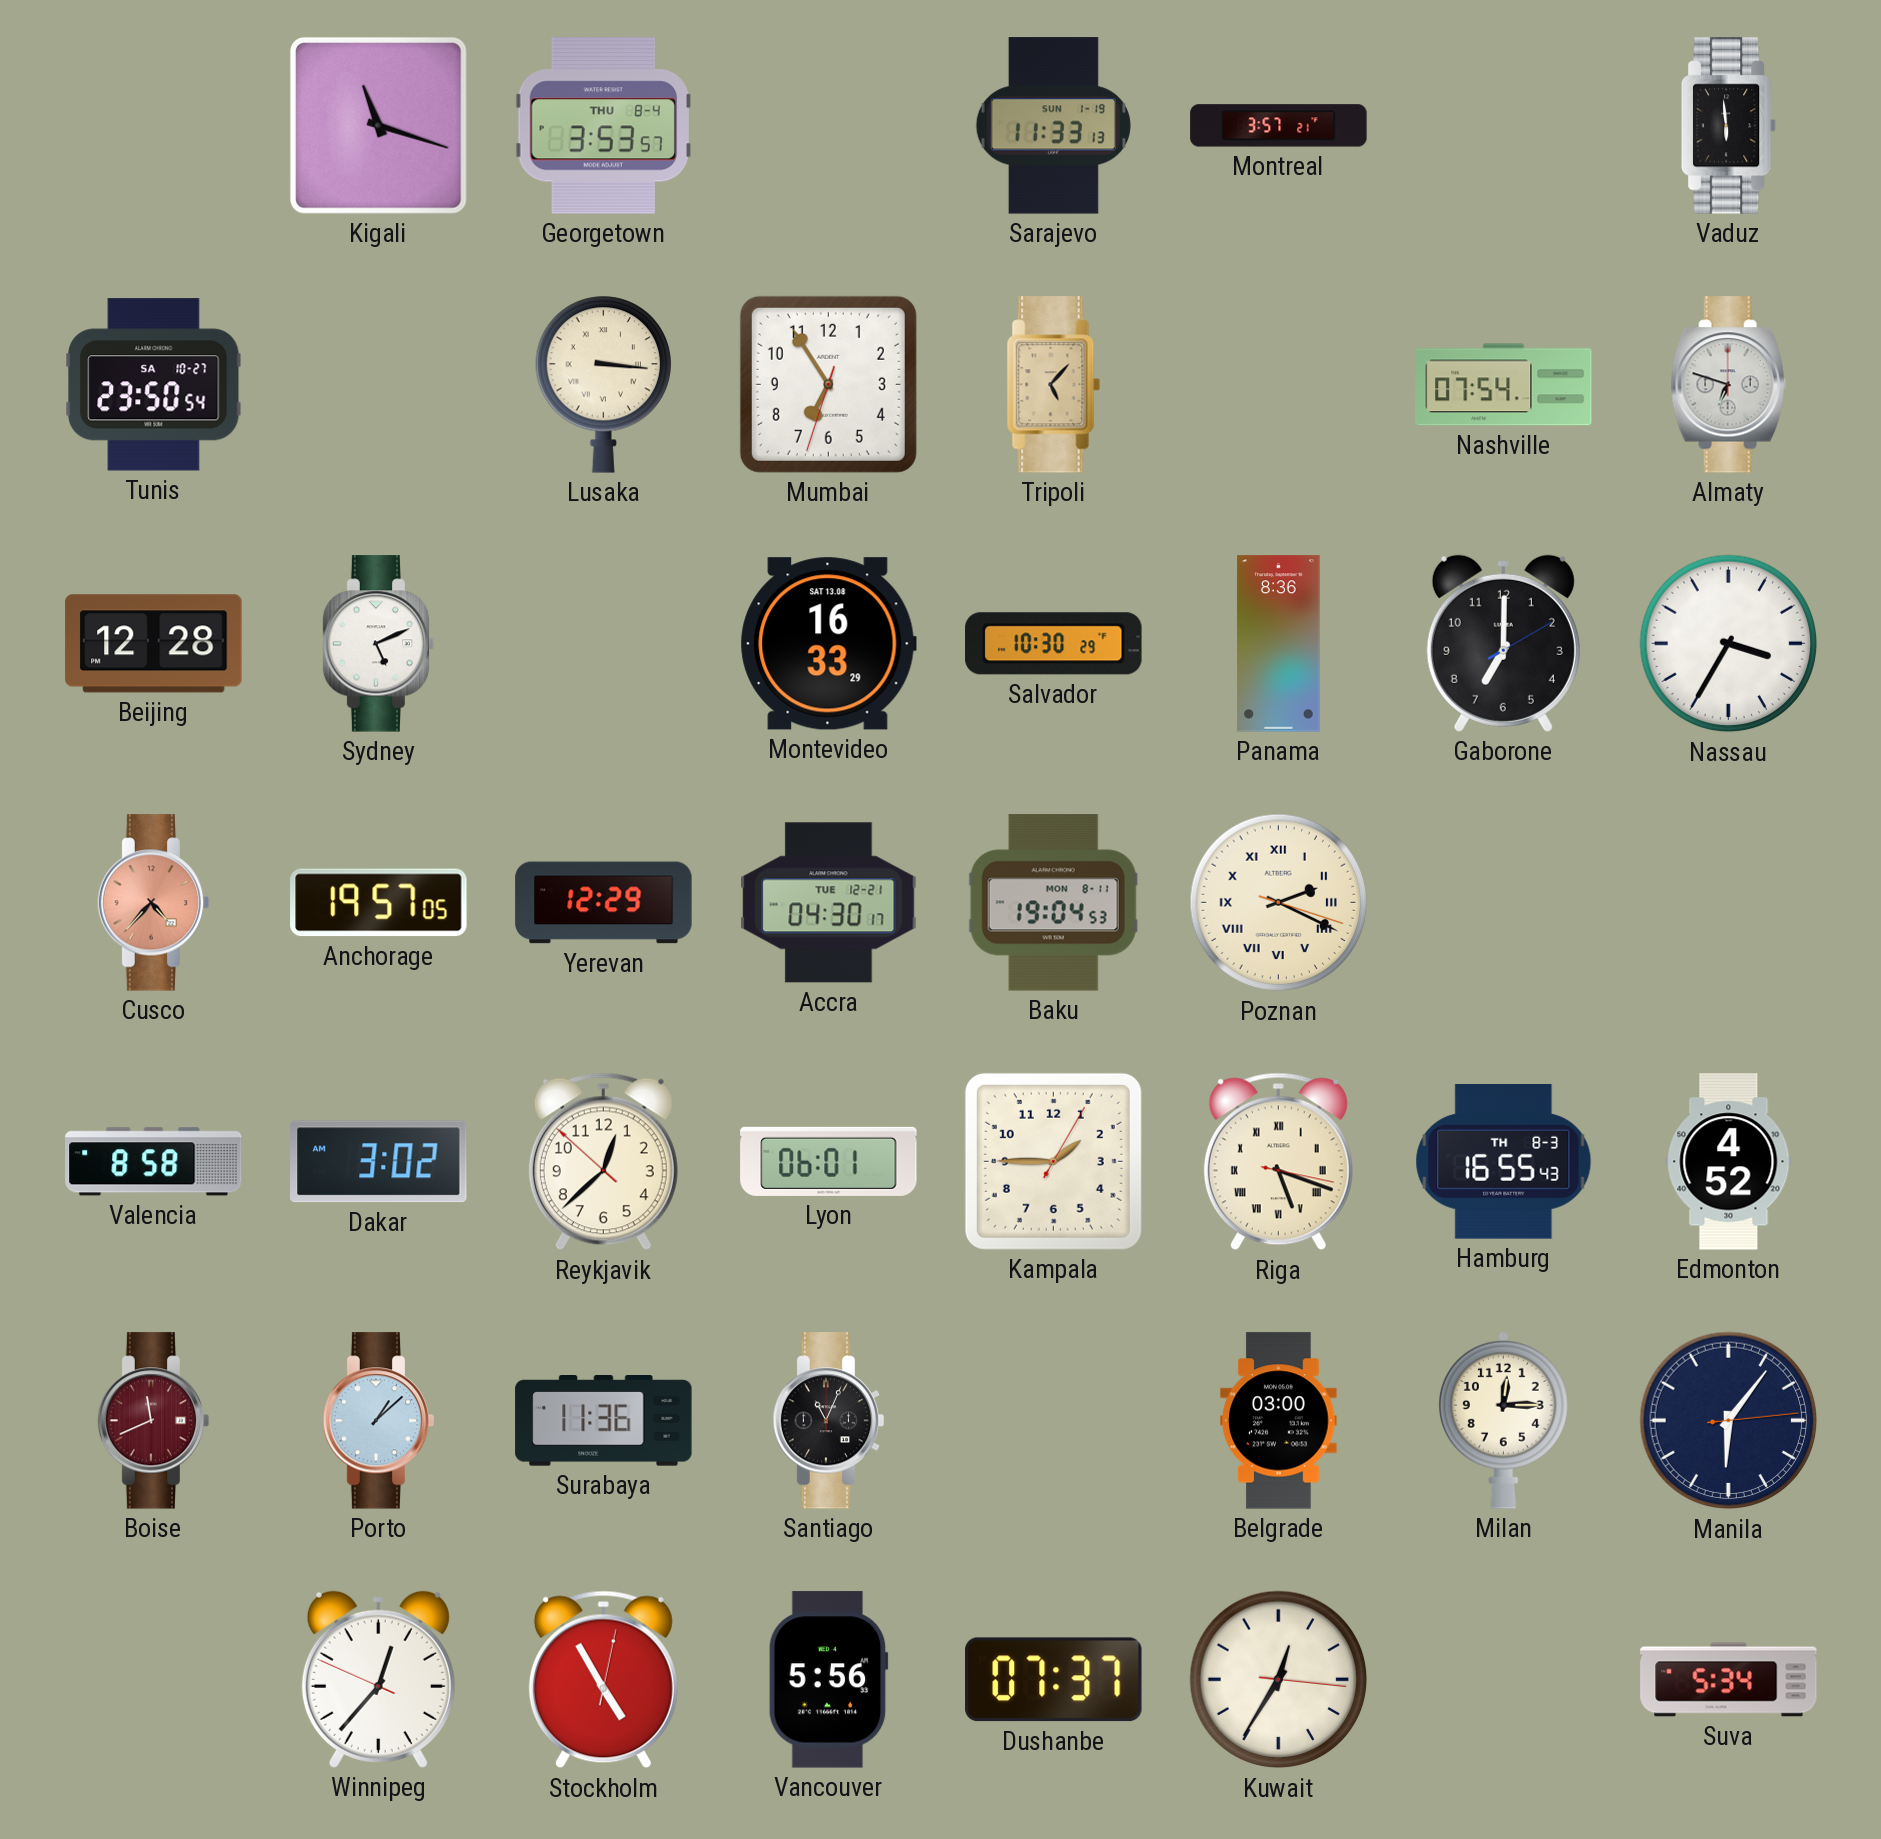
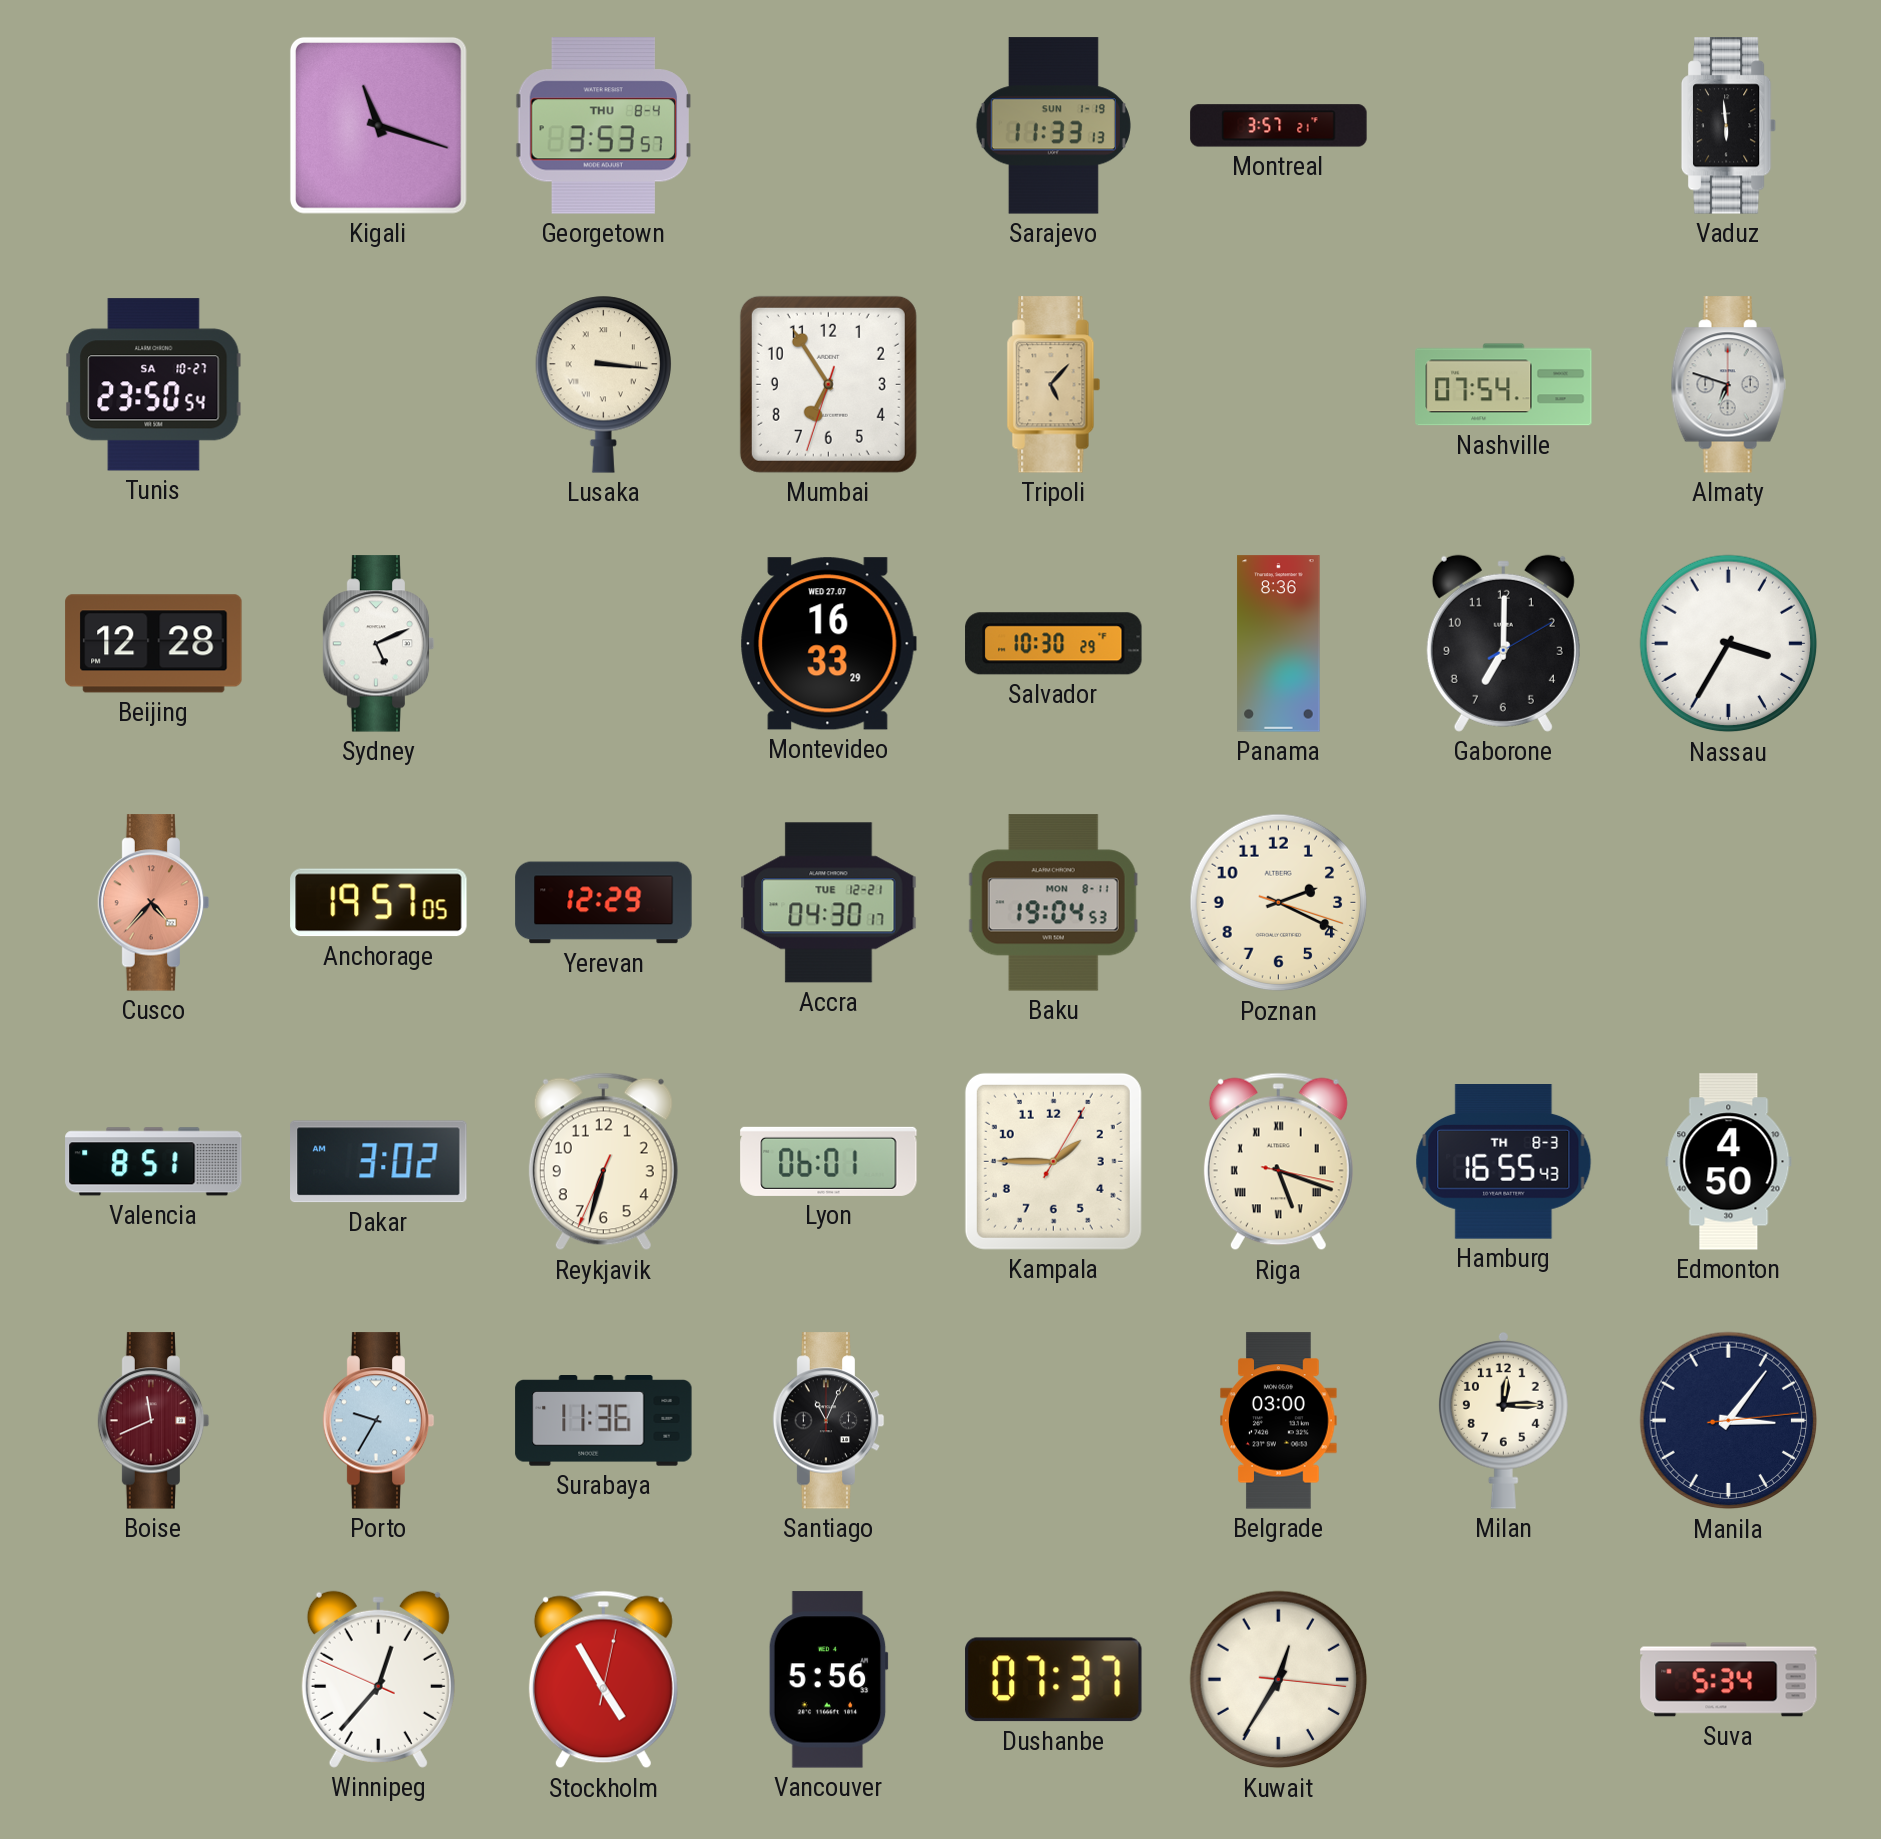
Montevideo date: SAT 13.08 -> WED 27.07 (828, 644)
Poznan numerals: Roman -> Arabic (1279, 903)
Valencia: 8:58 -> 8:51 (154, 1162)
Reykjavik: 12:37 -> 6:32 (603, 1162)
Edmonton: 4:52 -> 4:50 (1729, 1162)
Porto: 1:08 -> 9:35 (379, 1421)
Manila: 6:06 -> 3:06 (1729, 1421)
